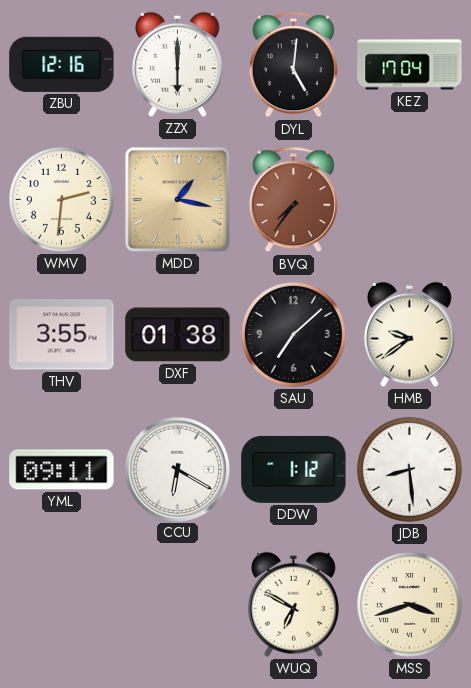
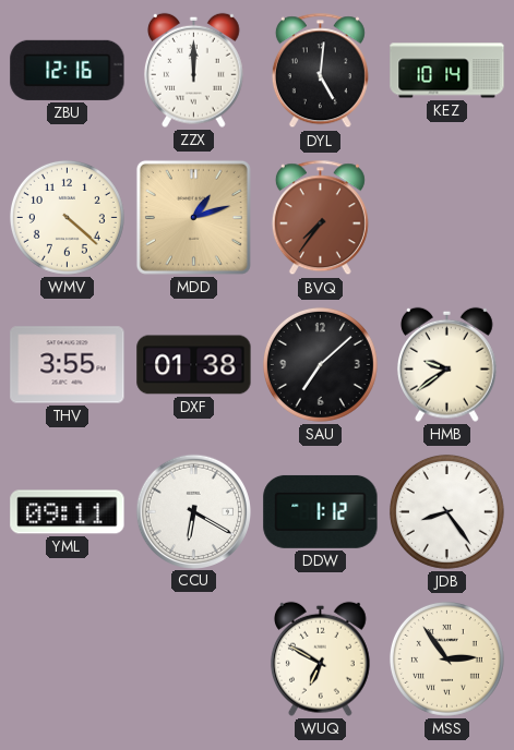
ZZX: 6:00 -> 12:00 (193, 70)
KEZ: 17:04 -> 10:14 (447, 71)
WMV: 2:31 -> 4:22 (67, 217)
MDD: 1:17 -> 1:12 (193, 217)
JDB: 8:29 -> 8:24 (446, 511)
MSS: 3:42 -> 2:54 (446, 658)
